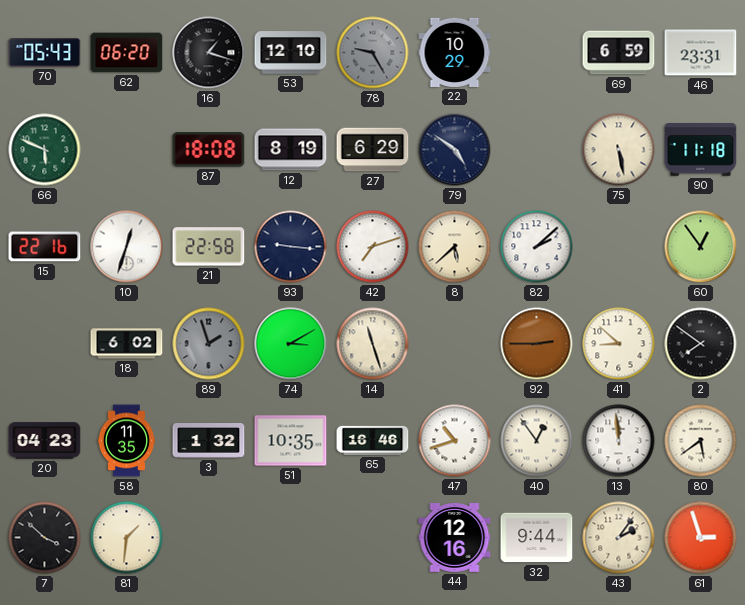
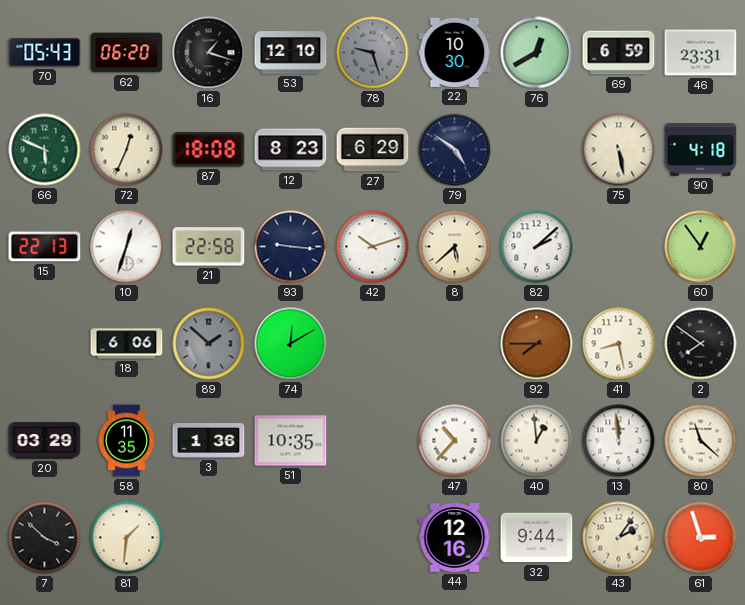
78: 9:25 -> 9:27 (373, 53)
22: 10:29 -> 10:30 (455, 52)
76: none -> 12:40 (537, 53)
72: none -> 12:34 (127, 150)
12: 8:19 -> 8:23 (291, 150)
90: 11:18 -> 4:18 (701, 150)
15: 22:16 -> 22:13 (45, 247)
42: 7:12 -> 10:12 (373, 247)
18: 6:02 -> 6:06 (127, 344)
89: 1:57 -> 1:52 (209, 344)
74: 3:10 -> 12:10 (291, 344)
14: 11:27 -> none (373, 344)
92: 2:45 -> 7:45 (537, 344)
41: 8:52 -> 8:28 (619, 344)
20: 04:23 -> 03:29 (45, 441)
3: 1:32 -> 1:36 (209, 441)
65: 16:46 -> none (373, 440)
47: 10:42 -> 10:37 (455, 441)
40: 12:54 -> 12:59 (537, 441)
80: 5:39 -> 11:22 (701, 441)
